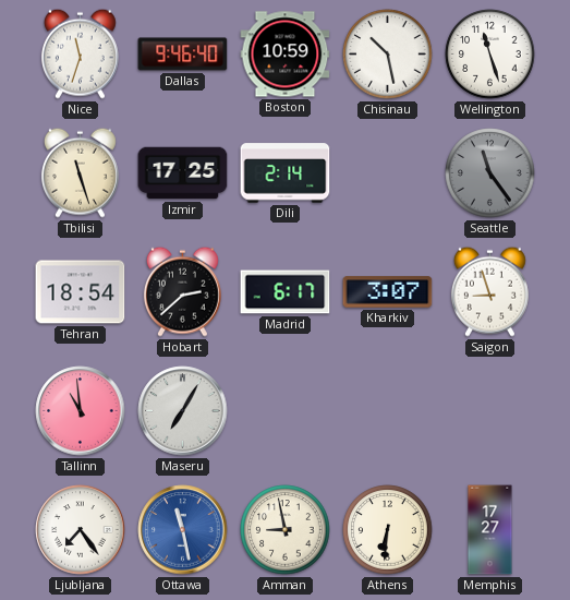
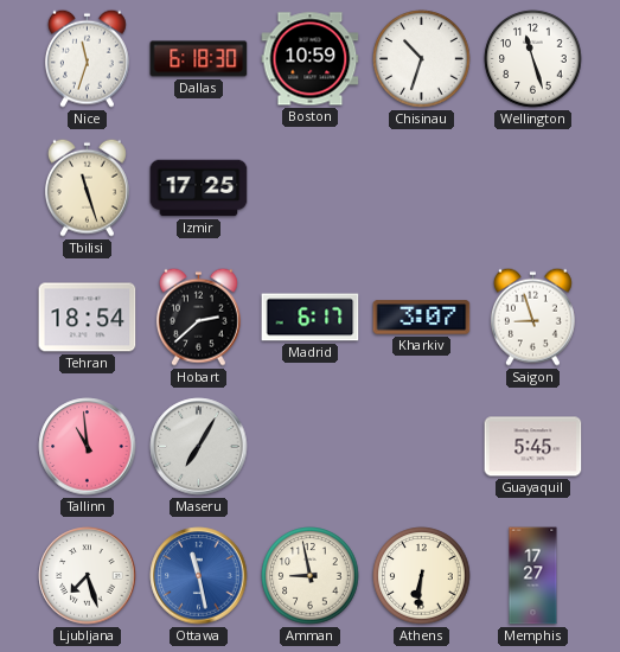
Dallas: 9:46 -> 6:18 (199, 59)
Chisinau: 10:28 -> 10:33 (422, 59)
Dili: 2:14 -> none (286, 173)
Seattle: 11:24 -> none (490, 173)
Guayaquil: none -> 5:45 (533, 447)
Ljubljana: 7:24 -> 7:27 (88, 576)
